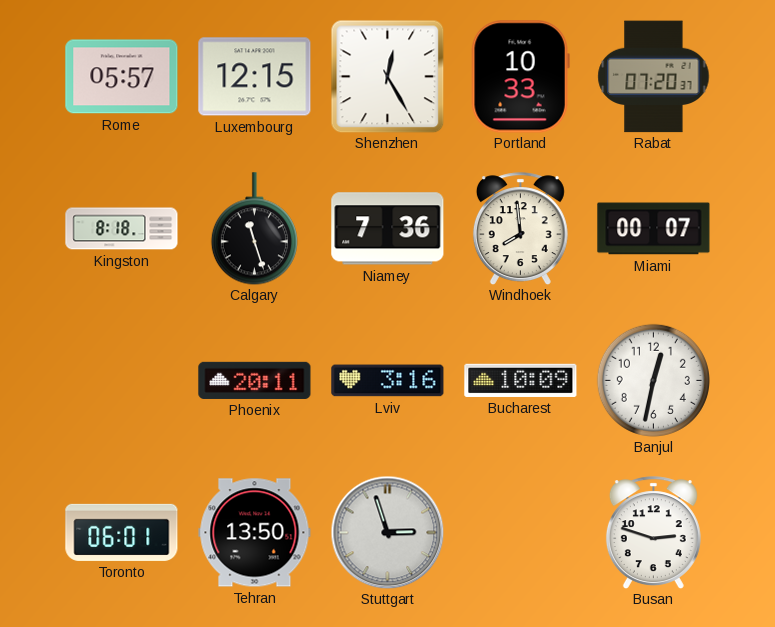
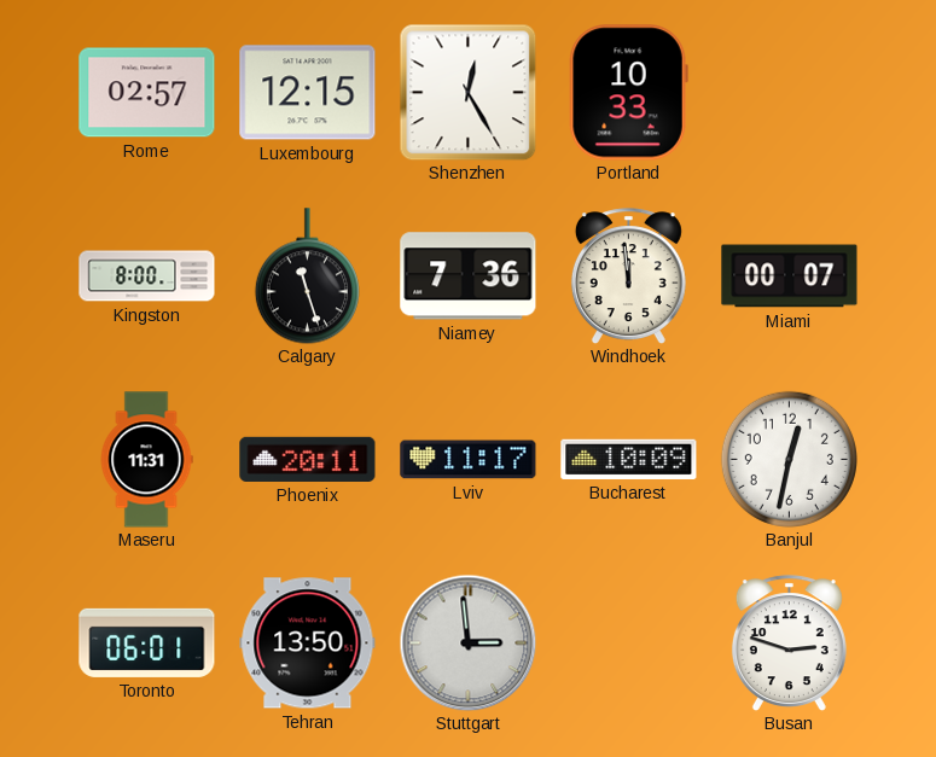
Rome: 05:57 -> 02:57 (147, 93)
Rabat: 07:20 -> none (654, 77)
Kingston: 8:18 -> 8:00 (147, 276)
Windhoek: 7:59 -> 11:59 (628, 276)
Maseru: none -> 11:31 (146, 460)
Lviv: 3:16 -> 11:17 (469, 460)
Stuttgart: 2:57 -> 2:59 (467, 642)
